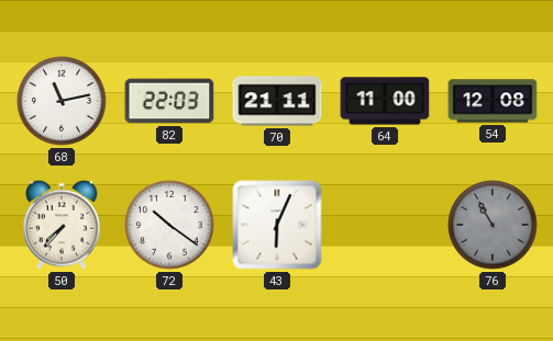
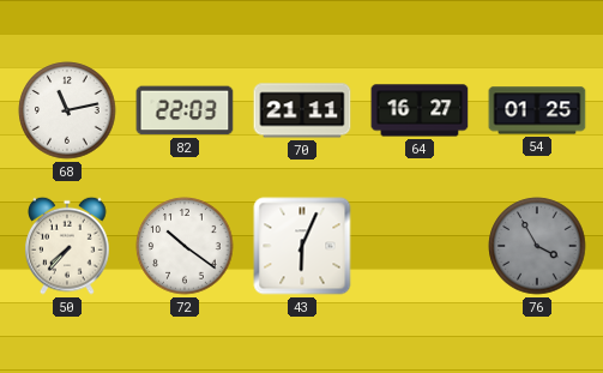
64: 11:00 -> 16:27 (420, 110)
54: 12:08 -> 01:25 (537, 110)
76: 10:55 -> 3:55 (537, 246)
